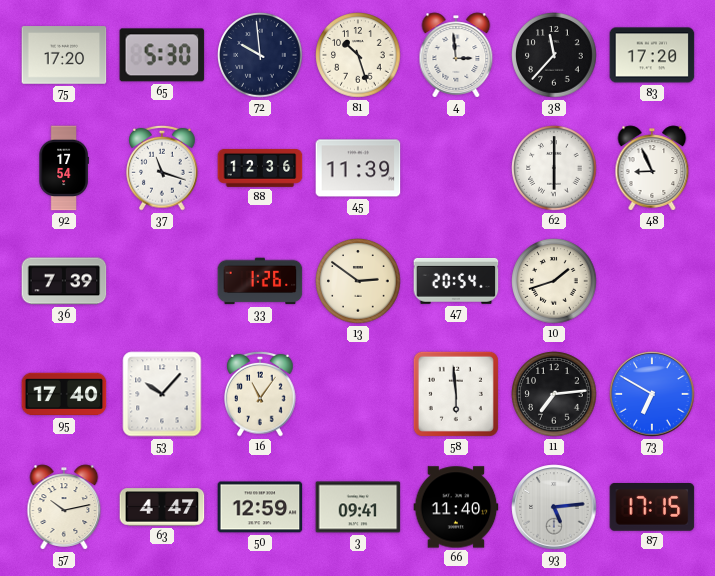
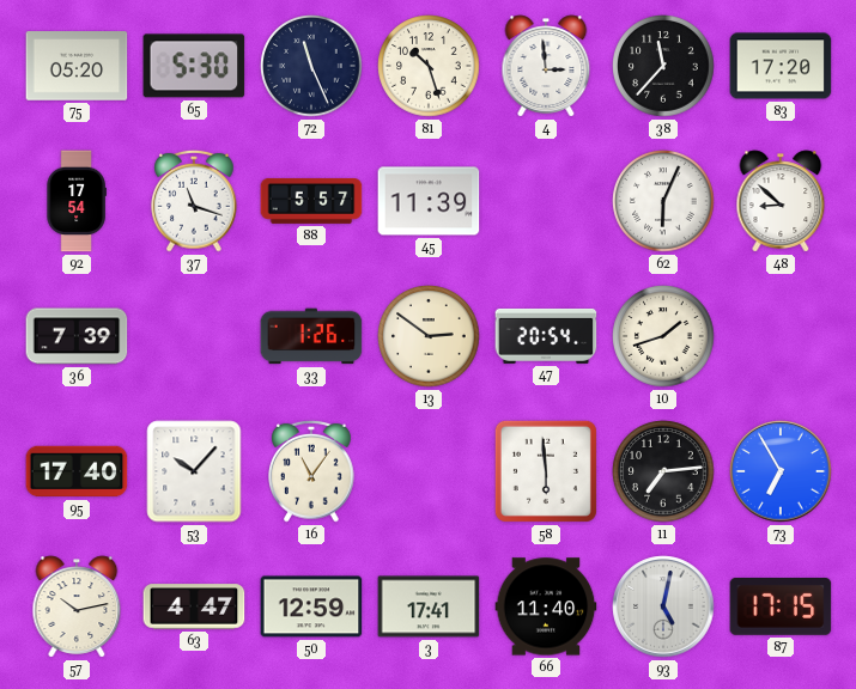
75: 17:20 -> 05:20 (77, 66)
72: 9:59 -> 11:26 (311, 66)
88: 12:36 -> 5:57 (311, 201)
62: 6:00 -> 6:04 (663, 201)
48: 8:56 -> 8:52 (781, 201)
73: 6:50 -> 6:55 (781, 471)
3: 09:41 -> 17:41 (429, 606)
93: 5:14 -> 5:02 (663, 606)
